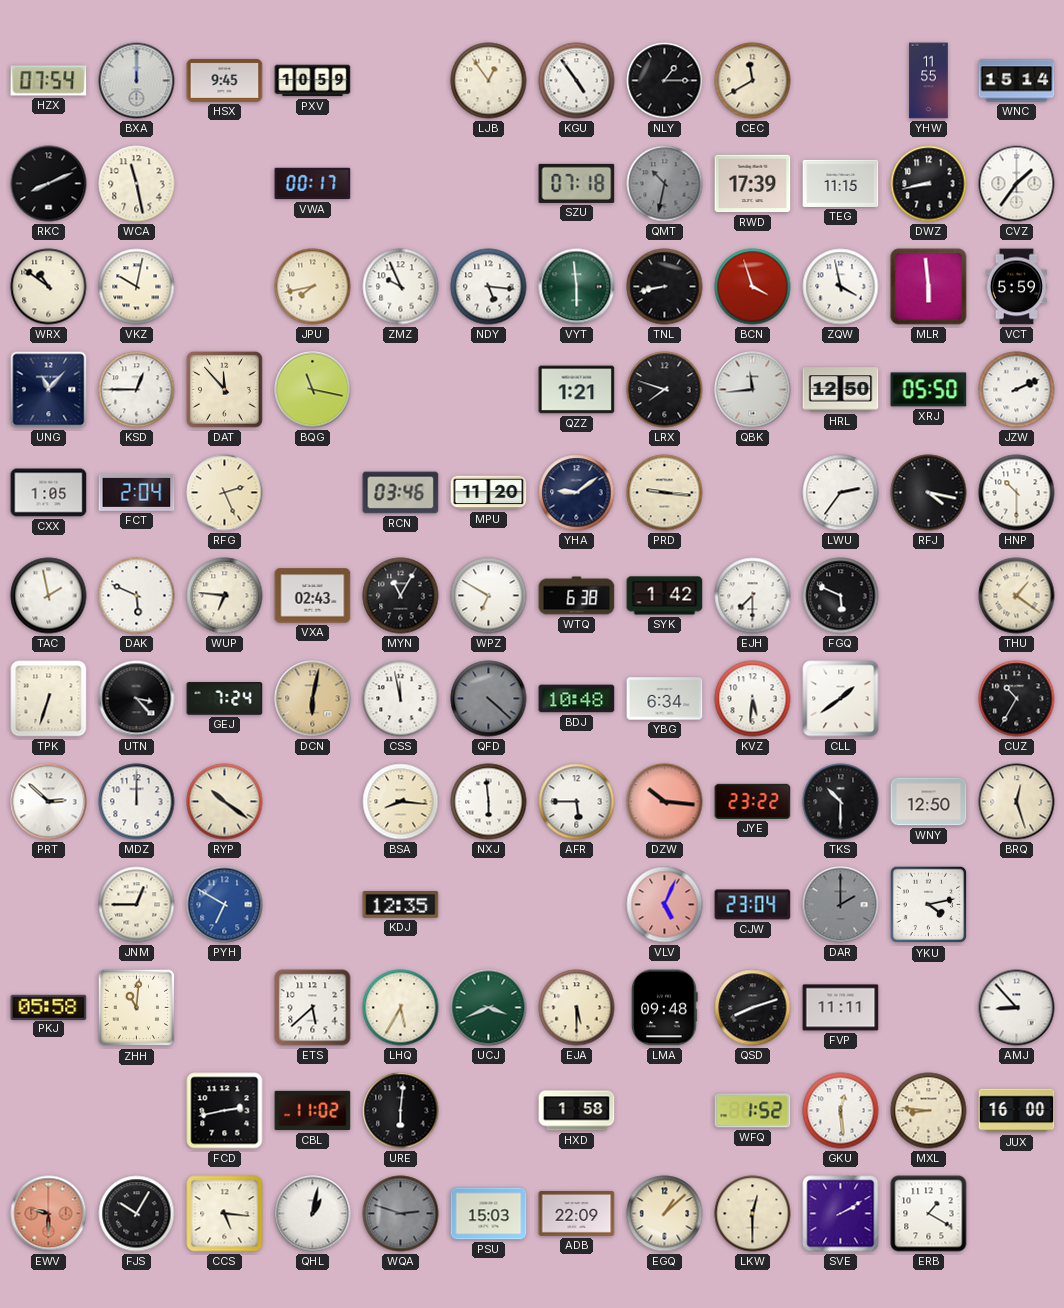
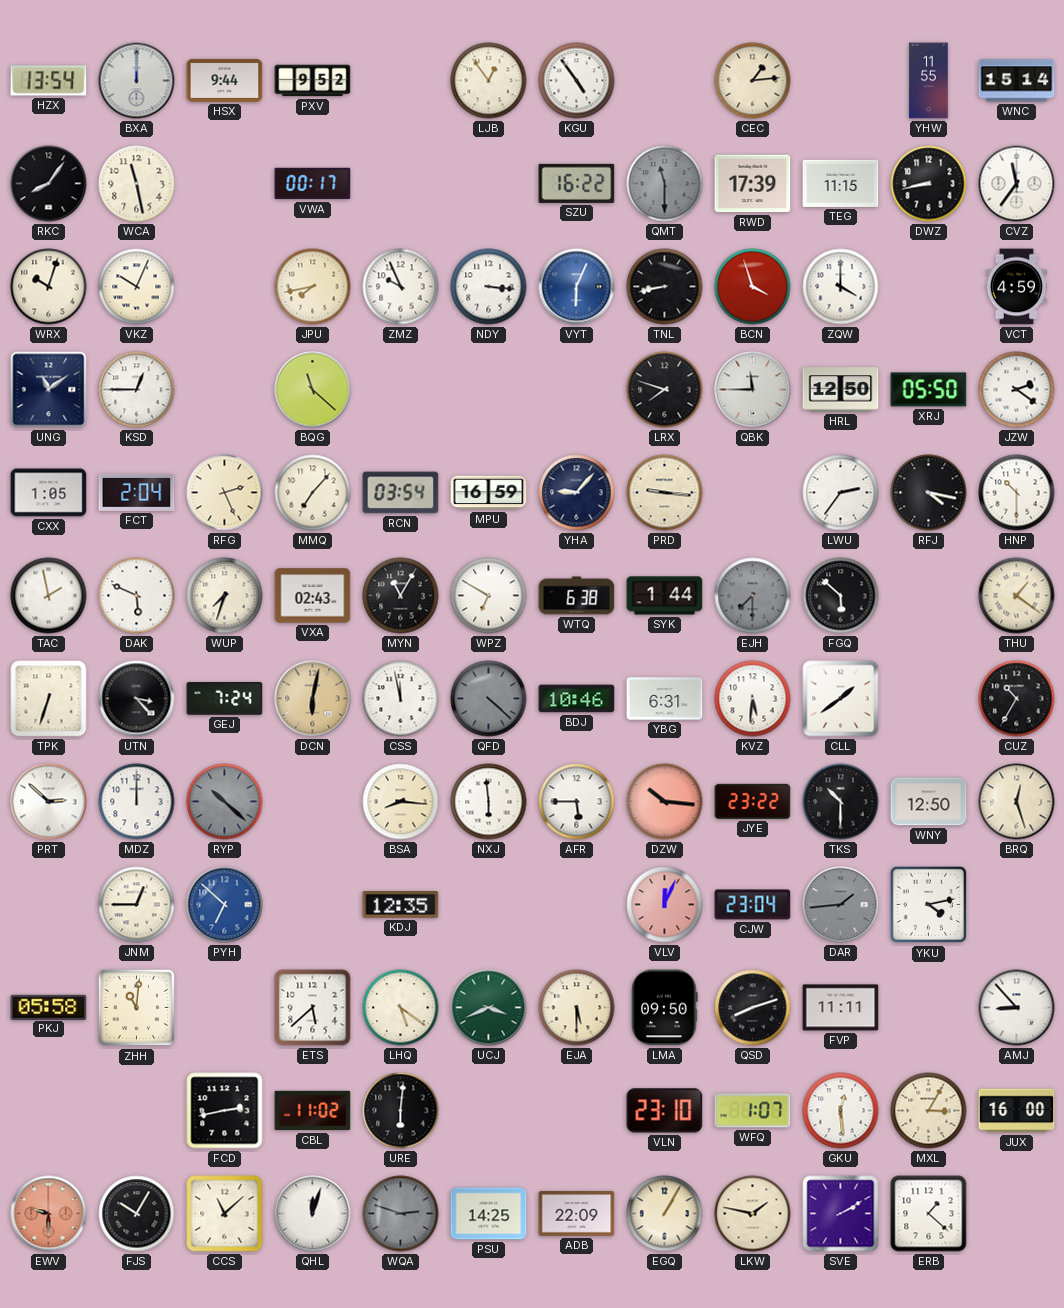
HZX: 07:54 -> 13:54 (49, 81)
HSX: 9:45 -> 9:44 (225, 80)
PXV: 10:59 -> 9:52 (313, 81)
NLY: 1:15 -> none (665, 81)
CEC: 11:40 -> 1:14 (753, 81)
RKC: 8:11 -> 8:06 (49, 184)
SZU: 07:18 -> 16:22 (577, 183)
QMT: 10:32 -> 11:30 (665, 184)
CVZ: 1:36 -> 11:36 (1017, 184)
WRX: 10:51 -> 10:03 (49, 287)
VKZ: 10:02 -> 10:04 (137, 287)
NDY: 5:16 -> 3:16 (489, 287)
VYT: 5:59 -> 6:04 (577, 287)
VYT dial: green -> blue (577, 287)
ZQW: 3:58 -> 4:00 (841, 287)
MLR: 5:59 -> none (929, 287)
VCT: 5:59 -> 4:59 (1016, 287)
UNG: 11:07 -> 11:09 (49, 390)
DAT: 11:53 -> none (224, 389)
BQG: 11:17 -> 11:22 (313, 390)
QZZ: 1:21 -> none (577, 390)
QBK: 11:44 -> 11:45 (753, 390)
JZW: 2:11 -> 2:21 (1017, 390)
MMQ: none -> 7:07 (313, 493)
RCN: 03:46 -> 03:54 (401, 493)
MPU: 11:20 -> 16:59 (489, 493)
YHA: 9:09 -> 9:07 (577, 493)
WUP: 6:46 -> 7:33 (225, 596)
SYK: 1:42 -> 1:44 (665, 596)
EJH dial: white -> grey (753, 596)
FGQ: 5:49 -> 5:52 (841, 596)
BDJ: 10:48 -> 10:46 (577, 699)
YBG: 6:34 -> 6:31 (665, 699)
RYP: 10:21 -> 10:22 (225, 802)
RYP dial: cream -> grey (225, 802)
PYH: 6:50 -> 6:52 (225, 905)
VLV: 5:04 -> 12:04 (665, 905)
DAR: 2:00 -> 1:44 (841, 905)
LHQ: 5:35 -> 5:21 (401, 1008)
LMA: 09:48 -> 09:50 (665, 1008)
HXD: 1:58 -> none (577, 1111)
VLN: none -> 23:10 (665, 1111)
WFQ: 1:52 -> 1:07 (753, 1111)
MXL: 8:46 -> 3:05 (929, 1111)
CCS: 5:16 -> 11:08 (225, 1214)
QHL: 1:02 -> 12:03 (313, 1214)
PSU: 15:03 -> 14:25 (489, 1214)
EGQ: 1:08 -> 1:05 (665, 1214)
LKW: 12:30 -> 1:47 (753, 1214)
ERB: 1:20 -> 1:22 (929, 1214)
